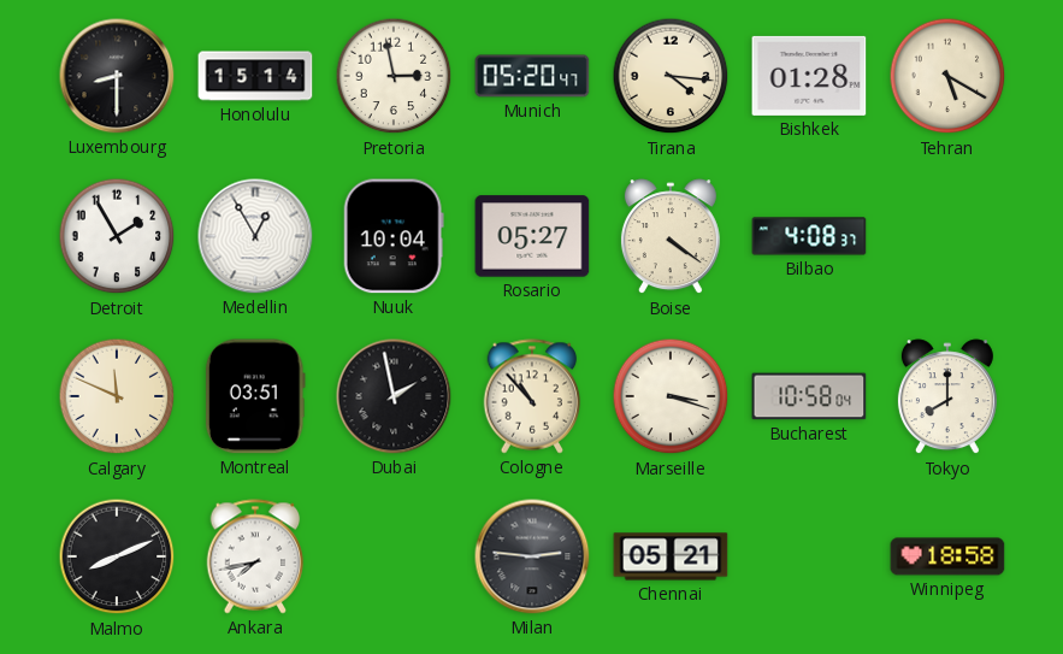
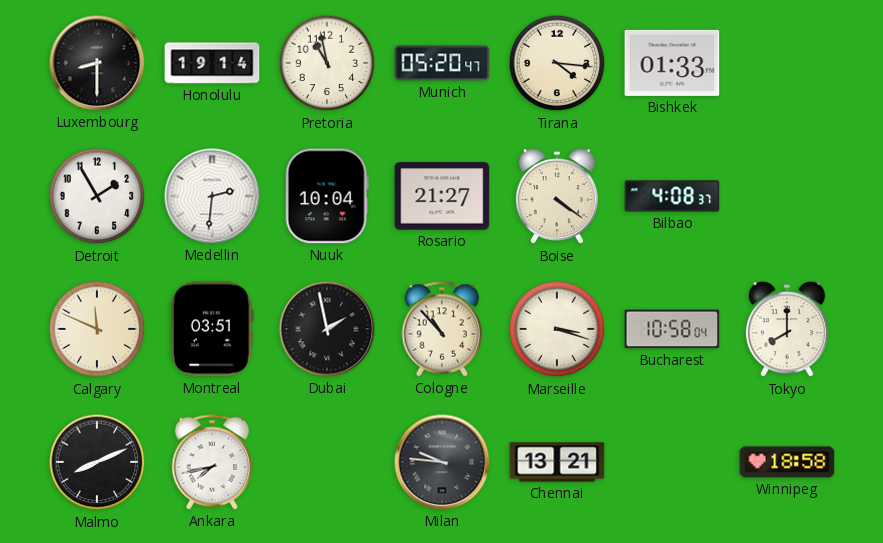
Honolulu: 15:14 -> 19:14 (212, 63)
Pretoria: 2:58 -> 10:58 (327, 63)
Bishkek: 01:28 -> 01:33 (672, 63)
Tehran: 5:20 -> none (947, 76)
Medellin: 12:55 -> 2:31 (212, 196)
Rosario: 05:27 -> 21:27 (442, 196)
Milan: 2:46 -> 9:46 (442, 462)
Chennai: 05:21 -> 13:21 (557, 462)
